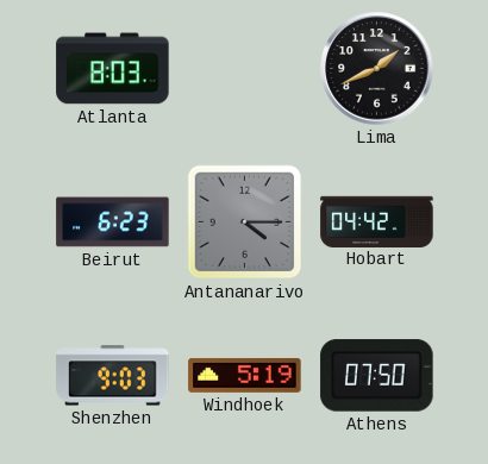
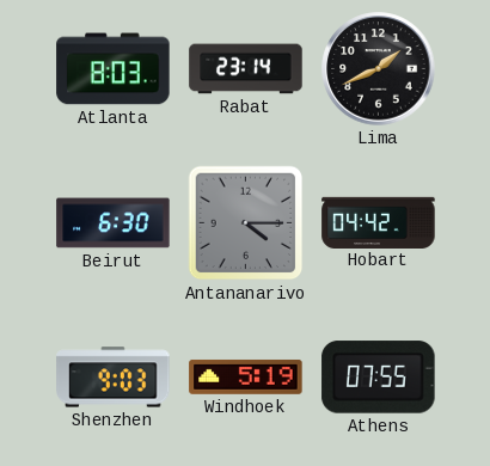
Rabat: none -> 23:14 (246, 69)
Beirut: 6:23 -> 6:30 (114, 223)
Athens: 07:50 -> 07:55 (379, 378)
